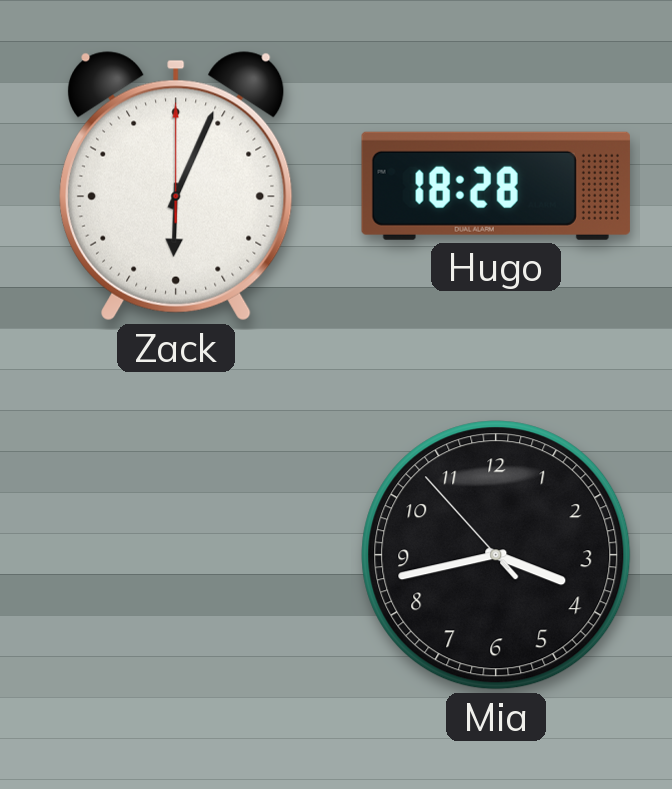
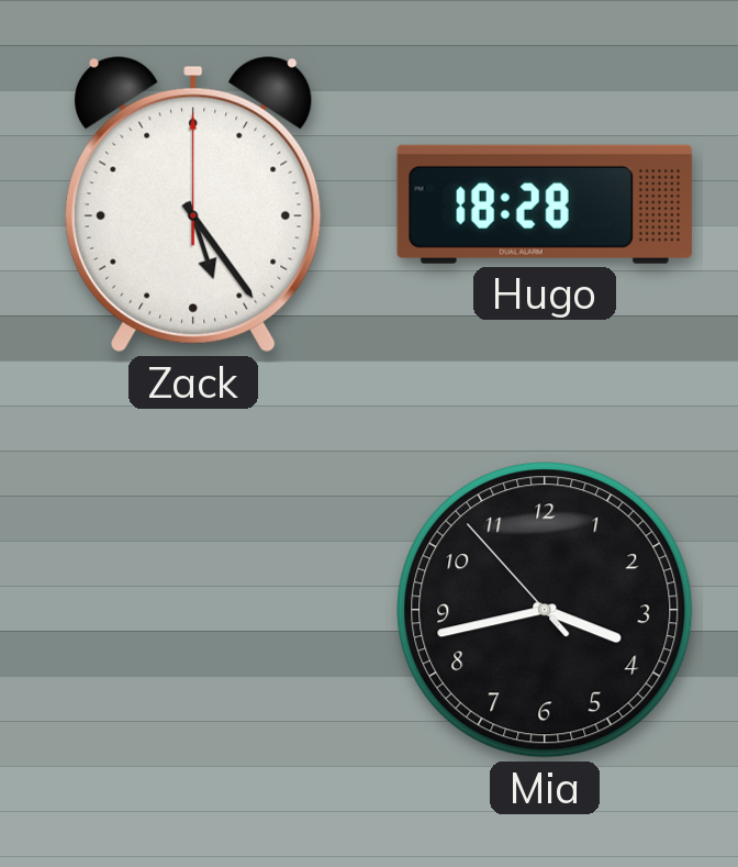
Zack: 6:04 -> 5:24 (193, 204)
